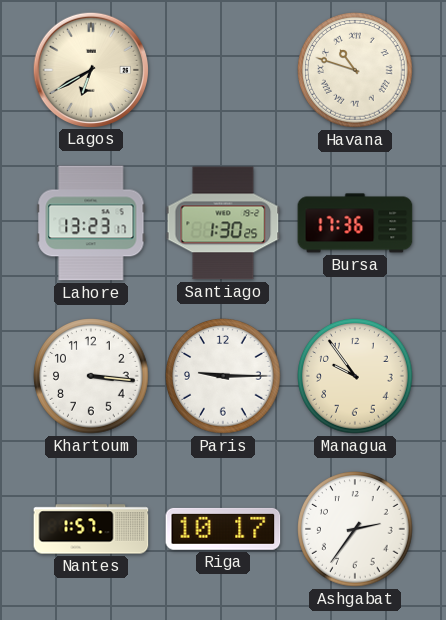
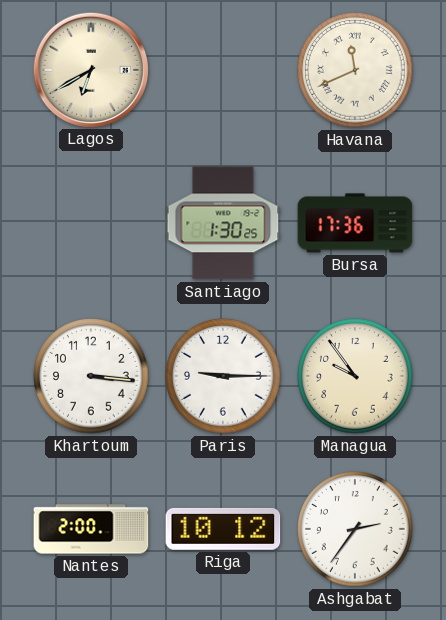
Havana: 10:48 -> 11:41 (355, 70)
Lahore: 13:23 -> none (91, 223)
Nantes: 1:57 -> 2:00 (91, 529)
Riga: 10:17 -> 10:12 (223, 529)
